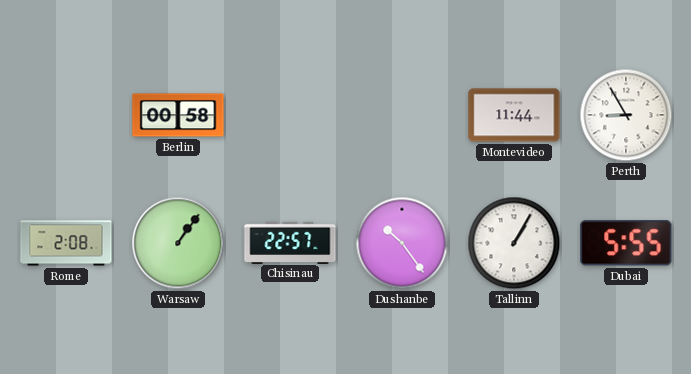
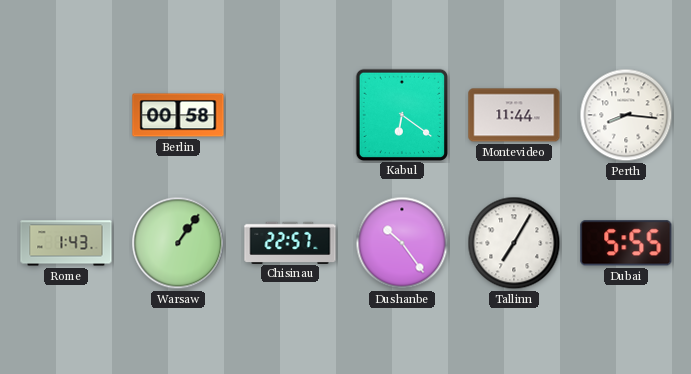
Kabul: none -> 6:21 (401, 114)
Perth: 8:55 -> 8:16 (626, 115)
Rome: 2:08 -> 1:43 (66, 243)
Tallinn: 1:05 -> 7:05 (514, 243)
